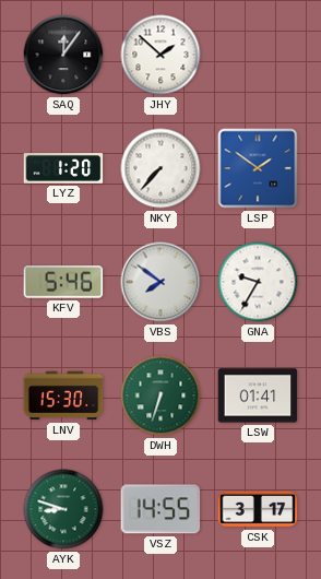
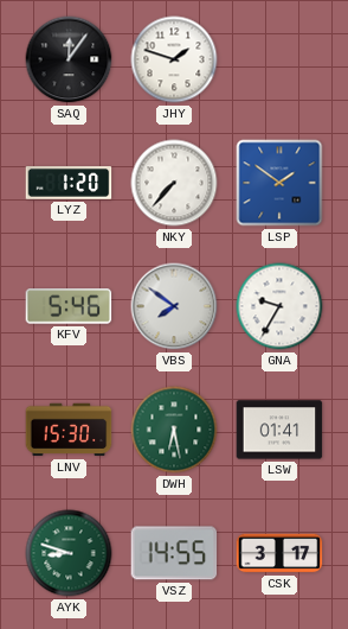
JHY: 1:52 -> 1:48 (174, 59)
DWH: 6:33 -> 6:28 (174, 430)
